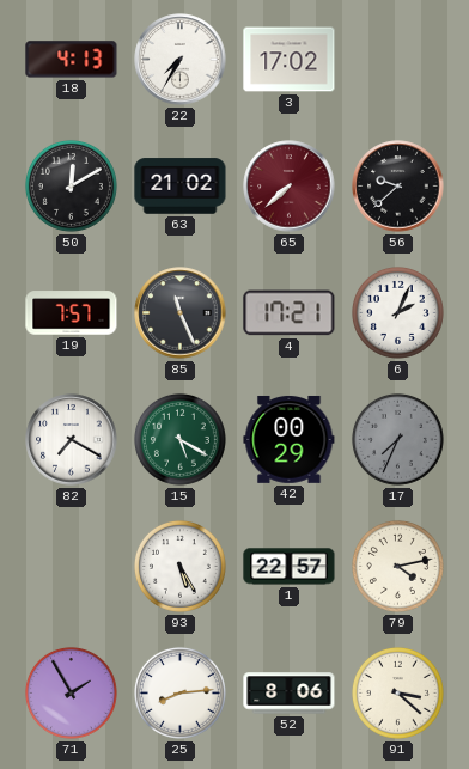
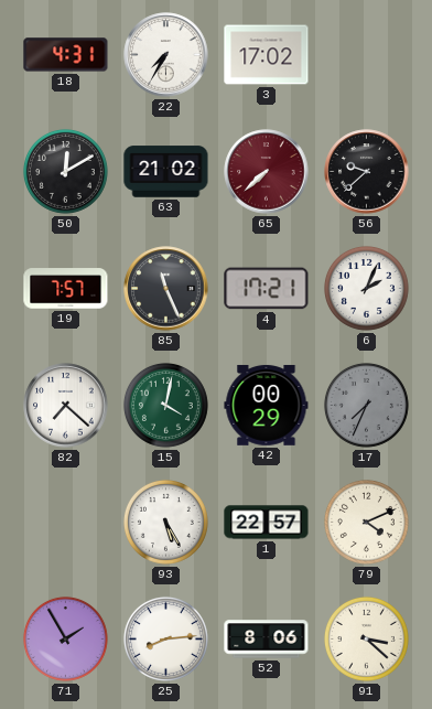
18: 4:13 -> 4:31 (66, 55)
82: 7:20 -> 7:22 (66, 406)
15: 5:20 -> 4:02 (165, 405)
79: 4:13 -> 4:11 (366, 522)
